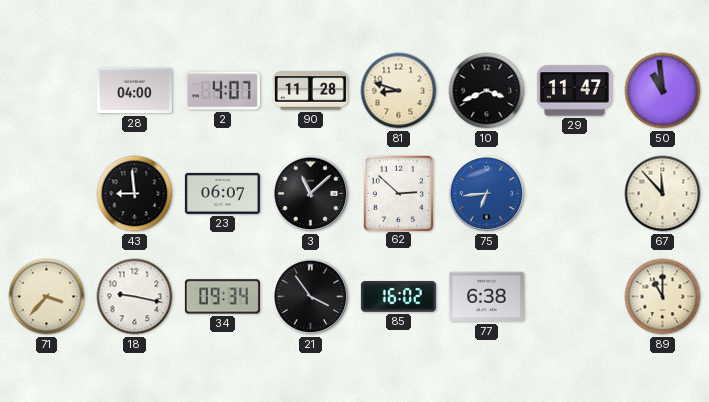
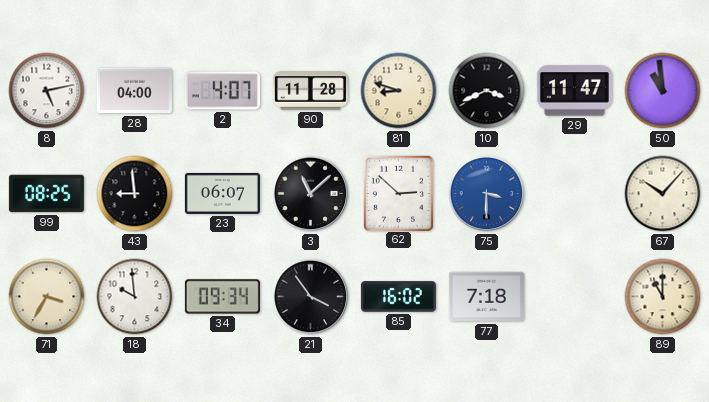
8: none -> 5:13 (47, 91)
99: none -> 08:25 (46, 194)
75: 6:44 -> 3:30 (487, 194)
67: 11:53 -> 10:07 (663, 194)
71: 3:37 -> 3:35 (47, 297)
18: 9:17 -> 9:59 (135, 297)
77: 6:38 -> 7:18 (486, 297)
